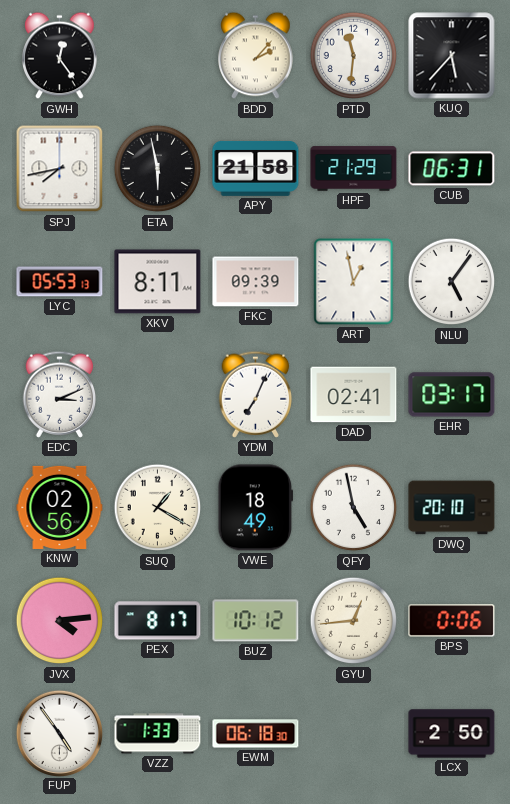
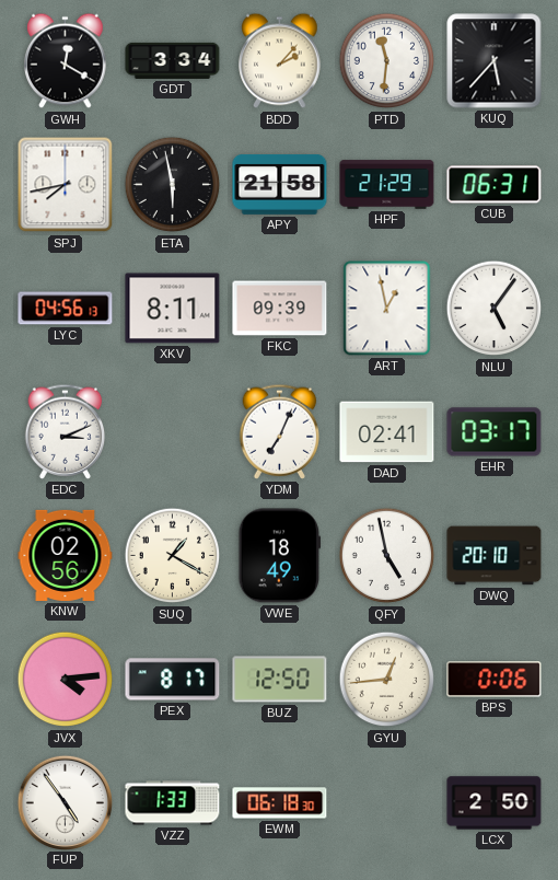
GWH: 12:24 -> 12:20 (66, 61)
GDT: none -> 3:34 (173, 60)
LYC: 05:53 -> 04:56 (66, 309)
BUZ: 10:12 -> 12:50 (280, 680)
